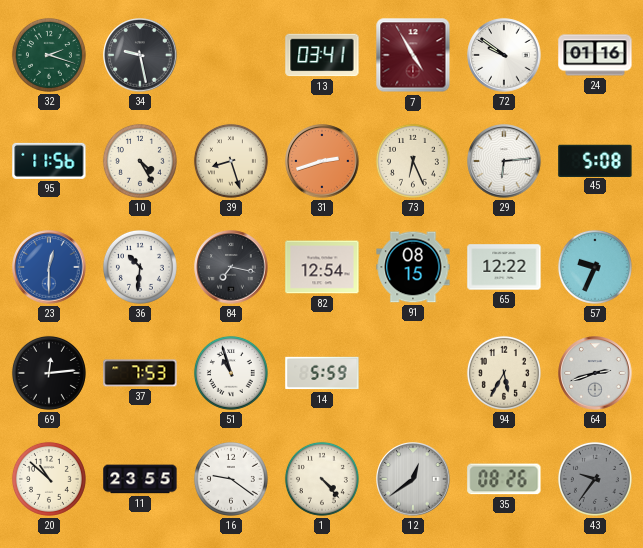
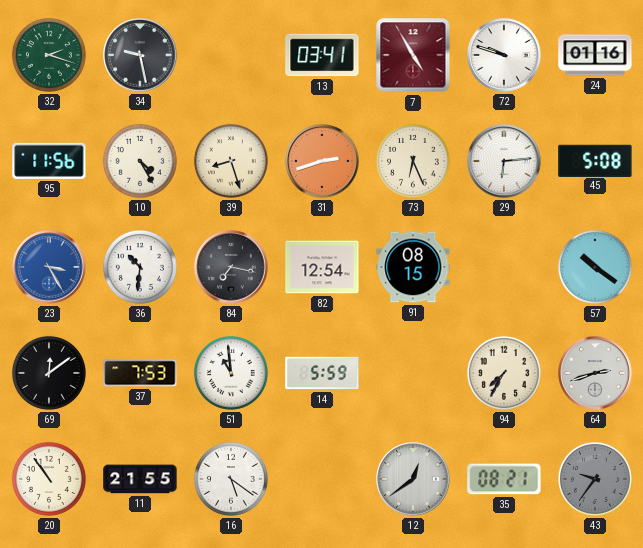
72: 9:51 -> 9:48 (504, 55)
23: 12:30 -> 3:25 (49, 267)
65: 12:22 -> none (504, 267)
57: 9:34 -> 10:21 (595, 267)
69: 12:14 -> 12:09 (49, 373)
51: 10:57 -> 10:59 (231, 373)
94: 5:35 -> 7:35 (504, 373)
20: 10:52 -> 10:54 (49, 479)
11: 23:55 -> 21:55 (140, 479)
16: 9:21 -> 5:21 (231, 479)
1: 4:23 -> none (322, 479)
35: 08:26 -> 08:21 (504, 479)
